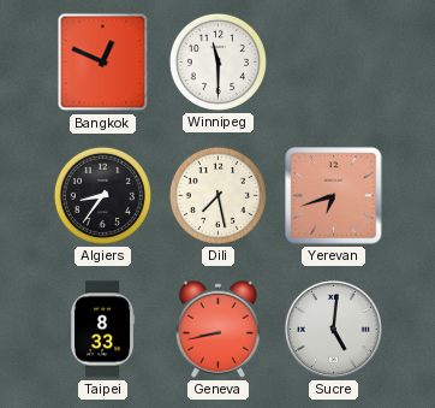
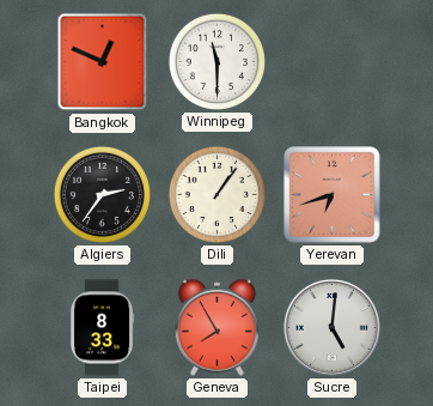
Algiers: 8:36 -> 2:36 (102, 194)
Dili: 7:28 -> 1:06 (216, 194)
Geneva: 8:43 -> 7:55 (216, 327)
